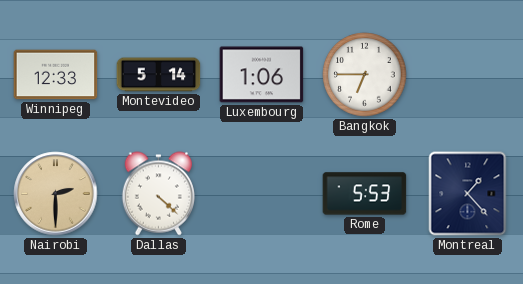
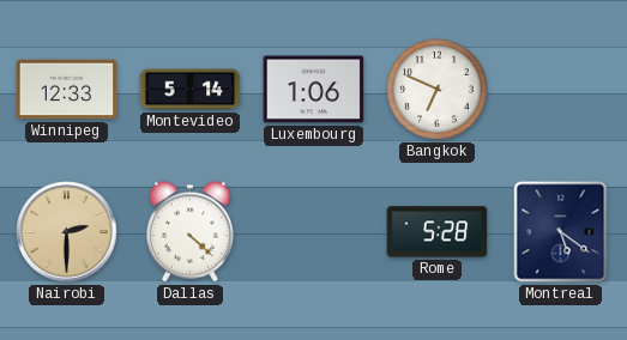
Bangkok: 6:45 -> 6:49 (438, 90)
Rome: 5:53 -> 5:28 (438, 232)
Montreal: 1:23 -> 5:21 (561, 232)
